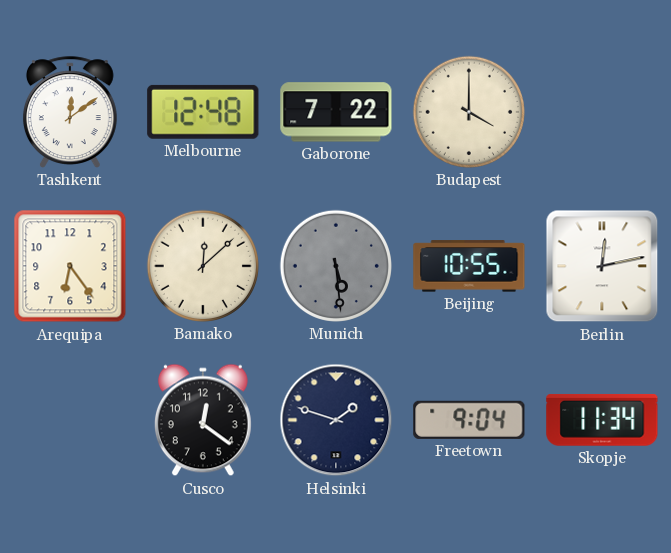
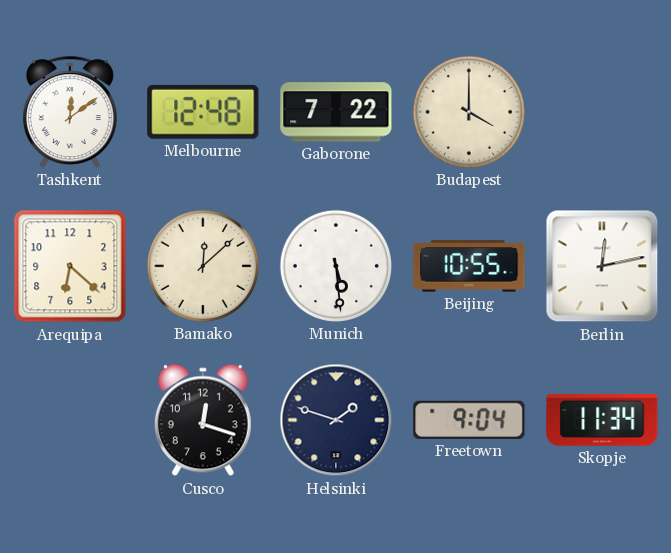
Arequipa: 6:24 -> 6:22 (70, 266)
Munich dial: grey -> white (336, 266)
Cusco: 12:21 -> 12:18 (203, 420)
